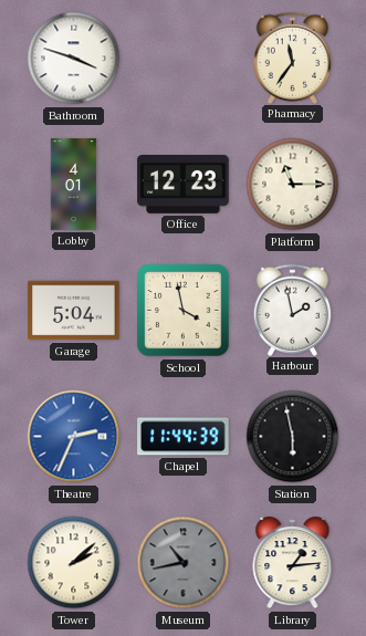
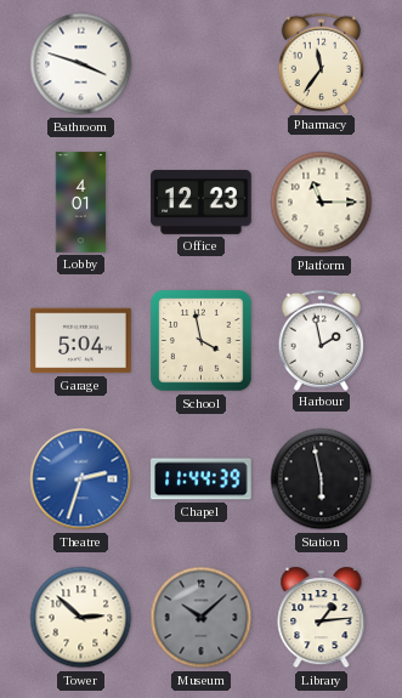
Theatre: 2:34 -> 2:33 (81, 479)
Tower: 2:08 -> 2:52 (81, 618)
Museum: 10:43 -> 10:08 (202, 618)
